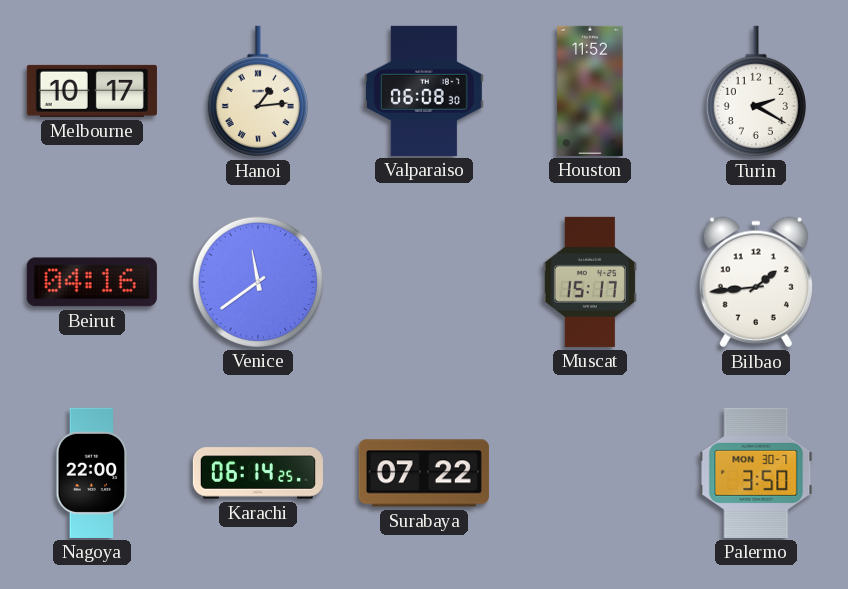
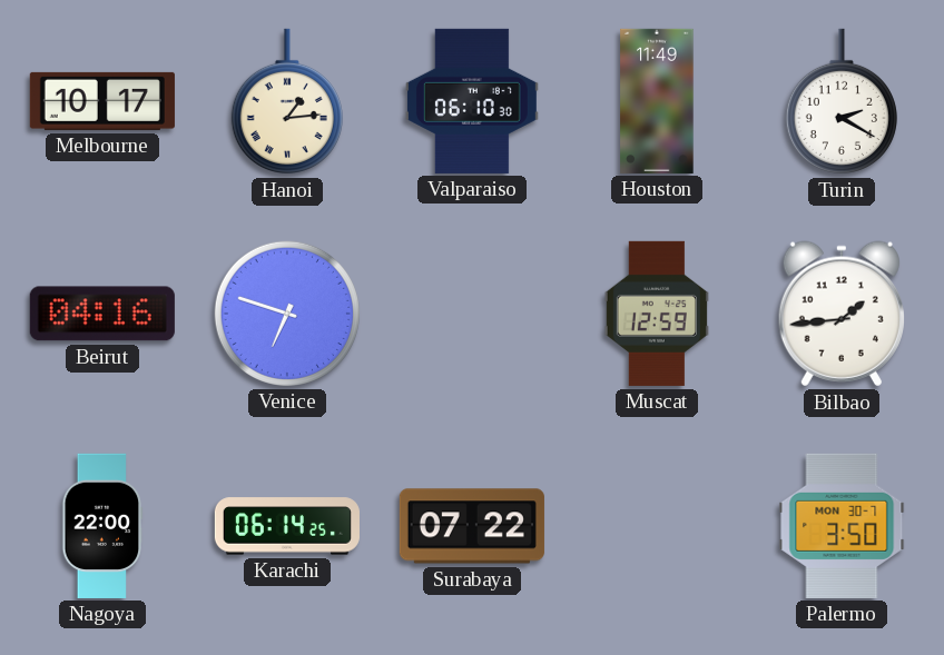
Valparaiso: 06:08 -> 06:10 (472, 101)
Houston: 11:52 -> 11:49 (657, 101)
Venice: 11:39 -> 6:48 (287, 314)
Muscat: 15:17 -> 12:59 (657, 314)
